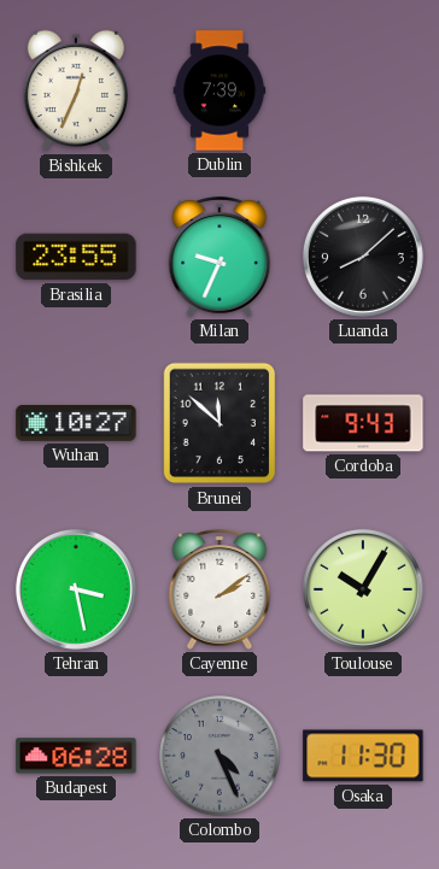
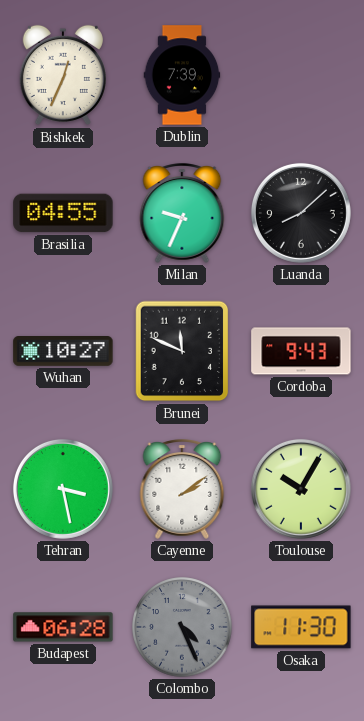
Brasilia: 23:55 -> 04:55 (63, 213)
Brunei: 11:52 -> 11:49 (182, 351)
